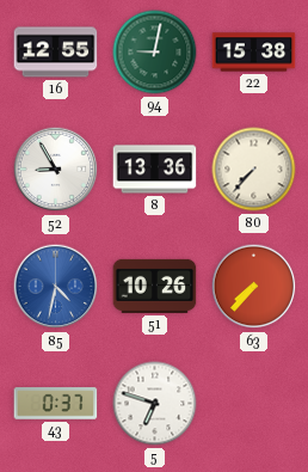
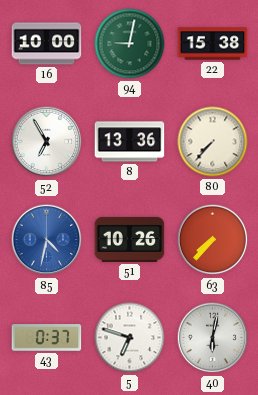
16: 12:55 -> 10:00 (47, 44)
52: 8:55 -> 6:55 (47, 142)
40: none -> 6:02 (213, 338)
